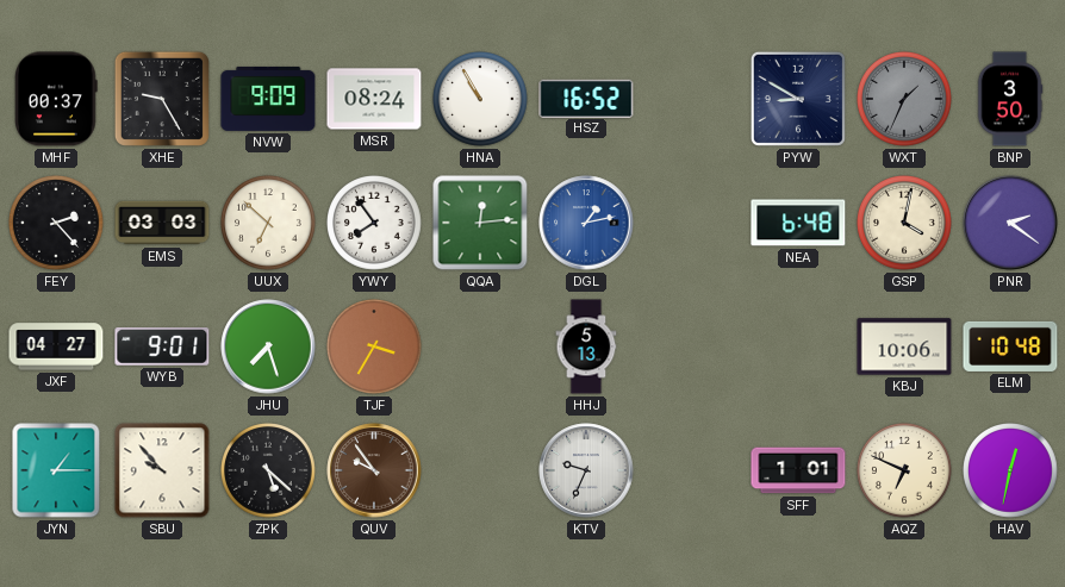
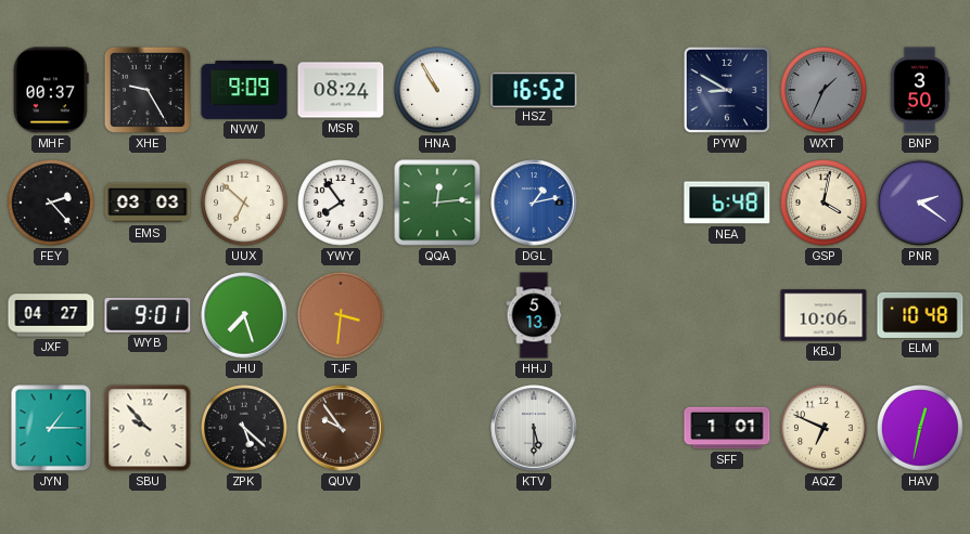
TJF: 3:35 -> 3:31 (342, 316)
KTV: 9:34 -> 5:30 (534, 428)
